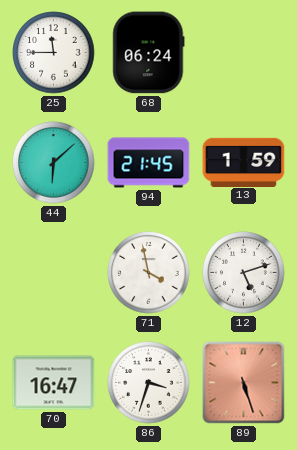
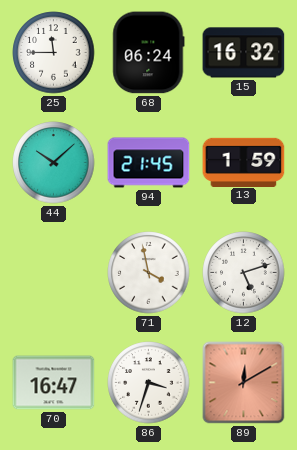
15: none -> 16:32 (244, 53)
44: 6:08 -> 10:08 (54, 163)
89: 5:27 -> 12:10 (244, 383)
